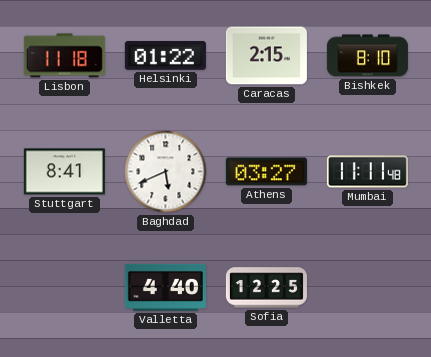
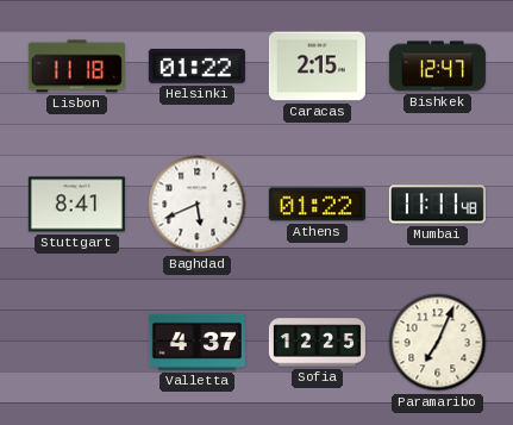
Bishkek: 8:10 -> 12:47 (437, 67)
Athens: 03:27 -> 01:22 (317, 205)
Valletta: 4:40 -> 4:37 (196, 342)
Paramaribo: none -> 7:04 (438, 343)
